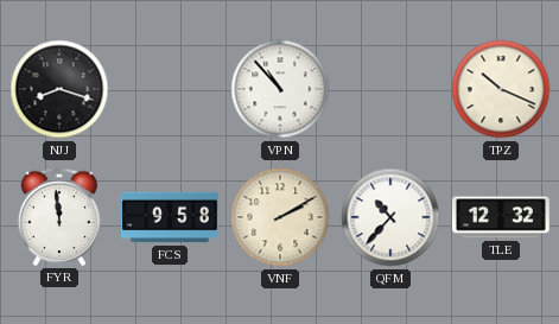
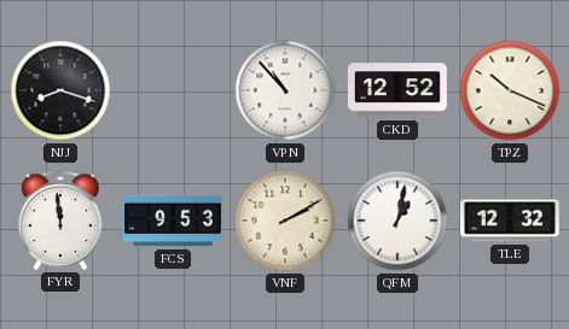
CKD: none -> 12:52 (397, 90)
FCS: 9:58 -> 9:53 (173, 221)
QFM: 10:37 -> 1:02 (397, 221)
